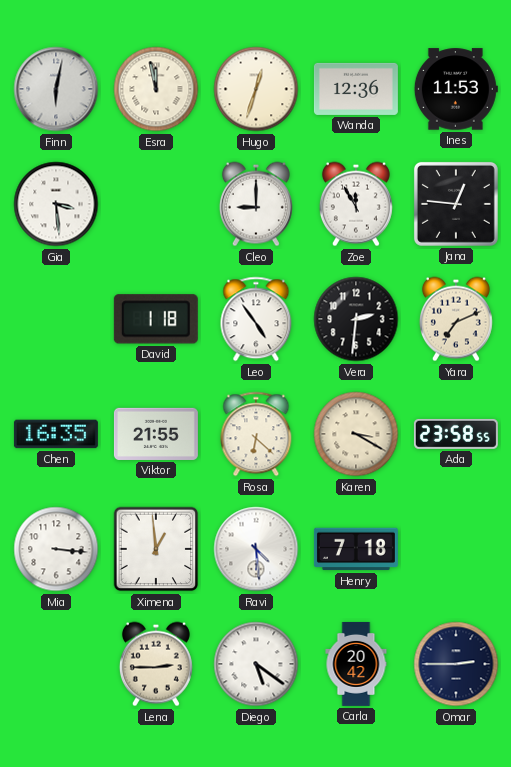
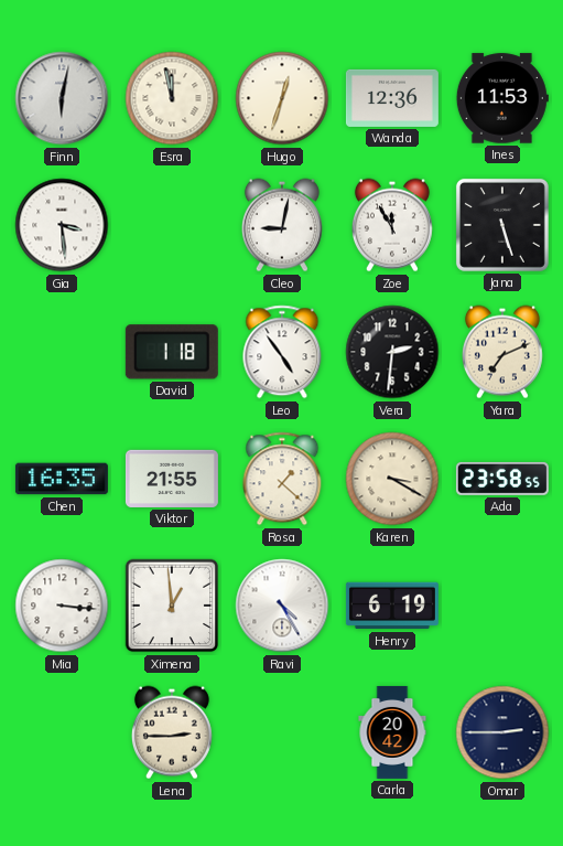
Cleo: 9:00 -> 9:02 (282, 225)
Jana: 12:46 -> 5:27 (502, 225)
Rosa: 6:22 -> 1:22 (282, 479)
Ravi: 4:29 -> 4:25 (282, 606)
Henry: 7:18 -> 6:19 (392, 606)
Diego: 5:21 -> none (256, 664)
